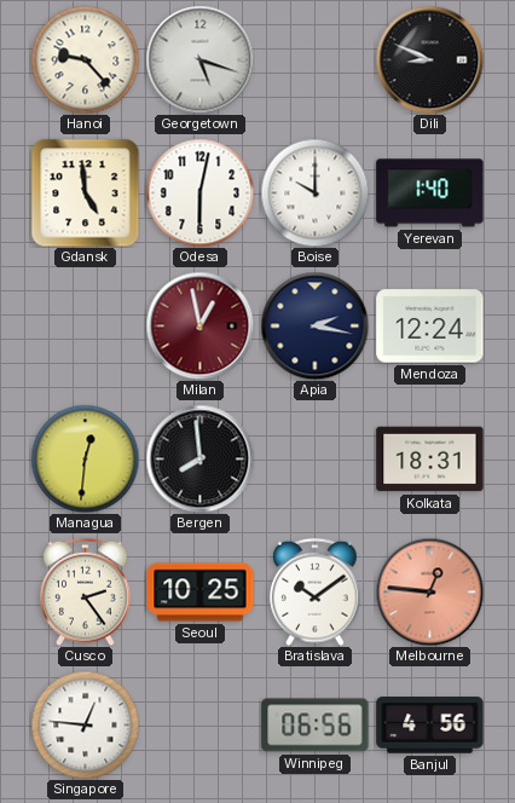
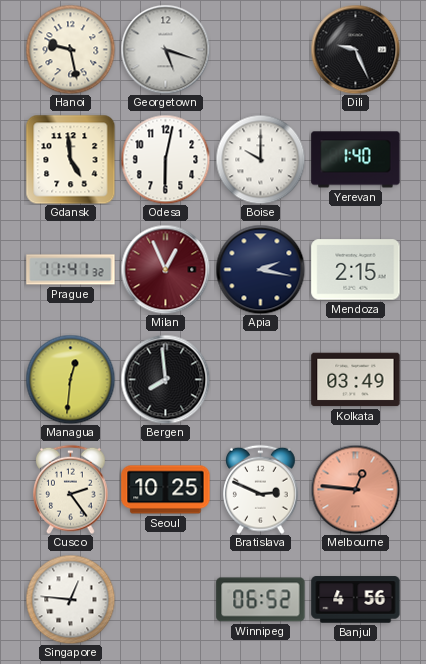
Hanoi: 9:23 -> 9:28 (70, 49)
Dili: 8:49 -> 9:26 (355, 49)
Prague: none -> 11:41 (71, 270)
Milan: 12:58 -> 12:56 (165, 269)
Mendoza: 12:24 -> 2:15 (356, 270)
Kolkata: 18:31 -> 03:49 (356, 380)
Bratislava: 10:09 -> 2:49 (261, 489)
Winnipeg: 06:56 -> 06:52 (261, 600)
